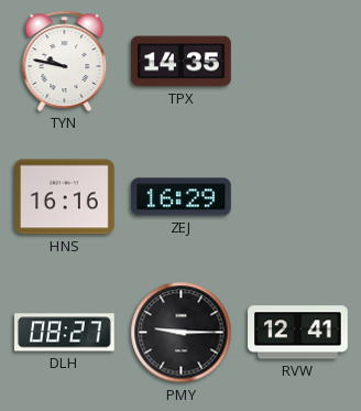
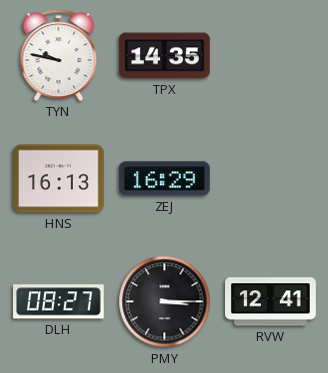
HNS: 16:16 -> 16:13 (59, 179)
PMY: 9:15 -> 3:15 (165, 302)
